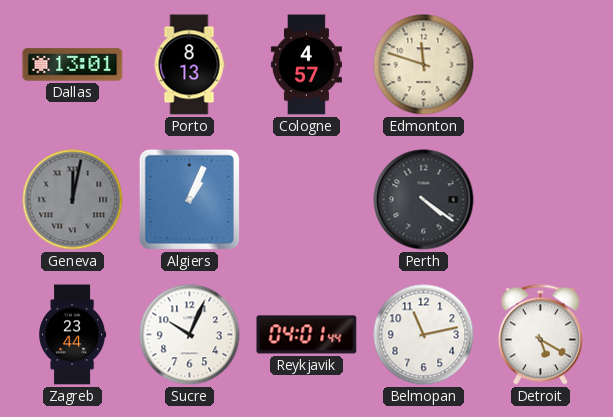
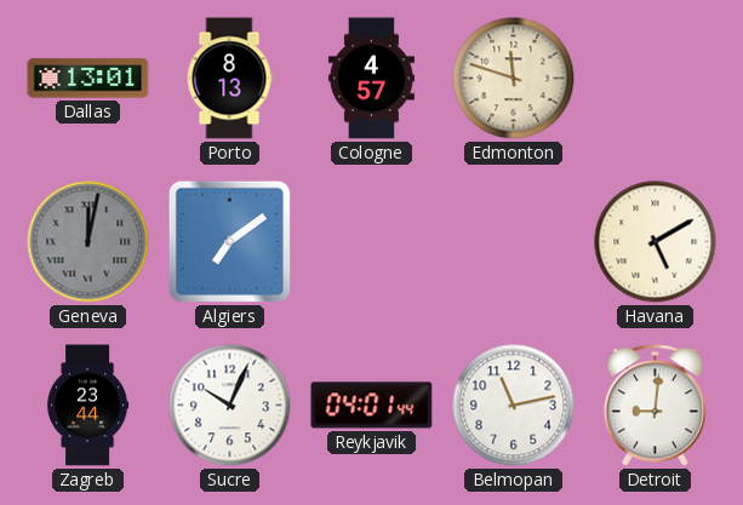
Algiers: 1:04 -> 7:09 (229, 241)
Perth: 4:21 -> none (424, 200)
Havana: none -> 5:10 (656, 242)
Detroit: 5:20 -> 9:01 (655, 406)
